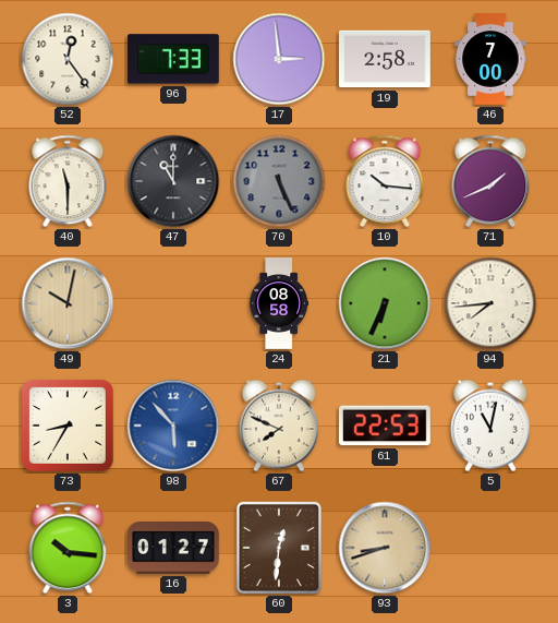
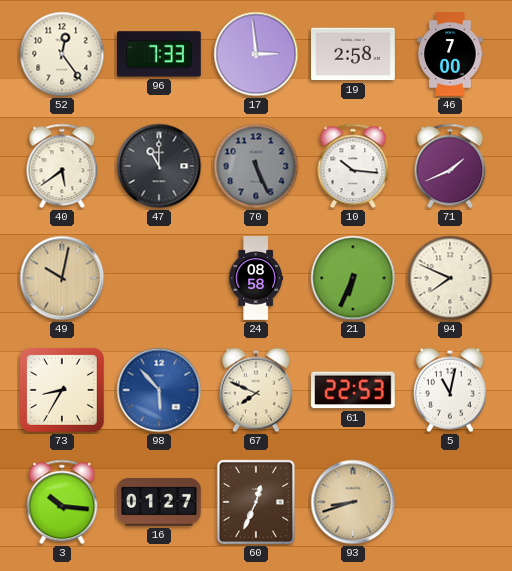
40: 11:30 -> 5:39 (62, 166)
94: 7:44 -> 7:49 (450, 278)
60: 12:31 -> 12:34 (256, 502)
